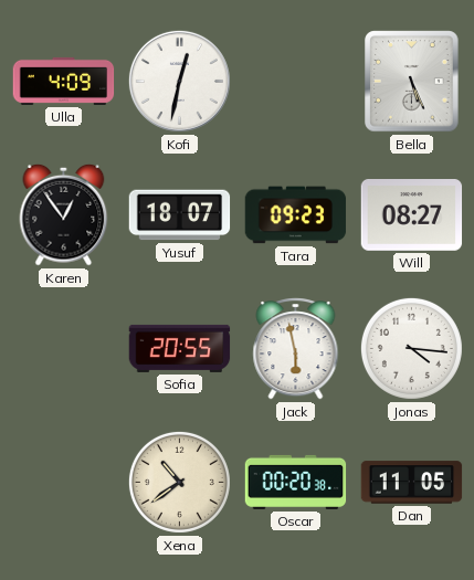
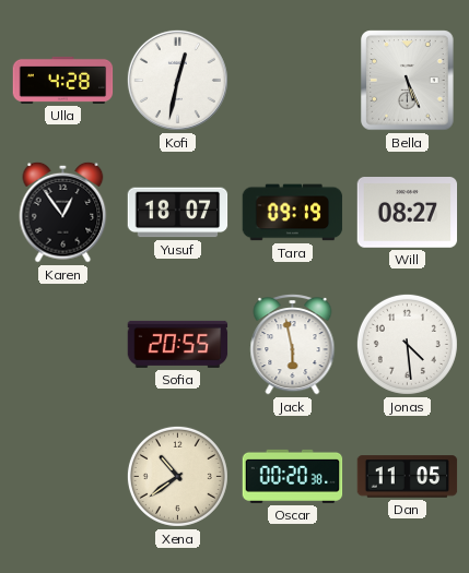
Ulla: 4:09 -> 4:28 (63, 80)
Tara: 09:23 -> 09:19 (293, 213)
Jonas: 4:16 -> 4:29 (407, 344)
